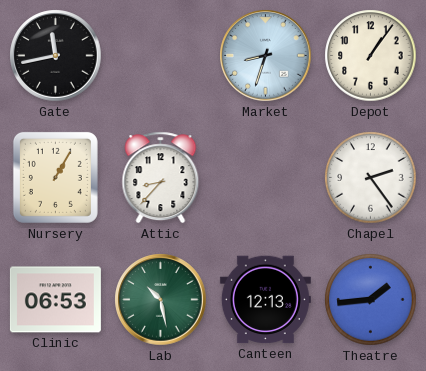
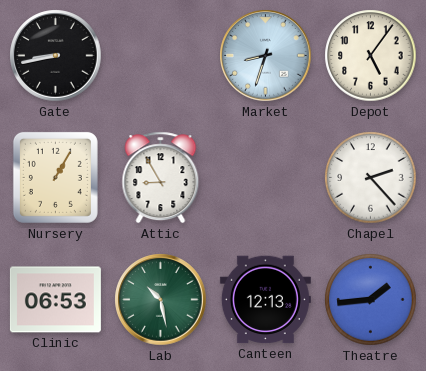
Gate: 11:43 -> 8:43 (56, 56)
Depot: 1:06 -> 5:06 (371, 56)
Attic: 8:37 -> 8:55 (161, 178)
Chapel: 2:24 -> 2:23 (371, 178)
